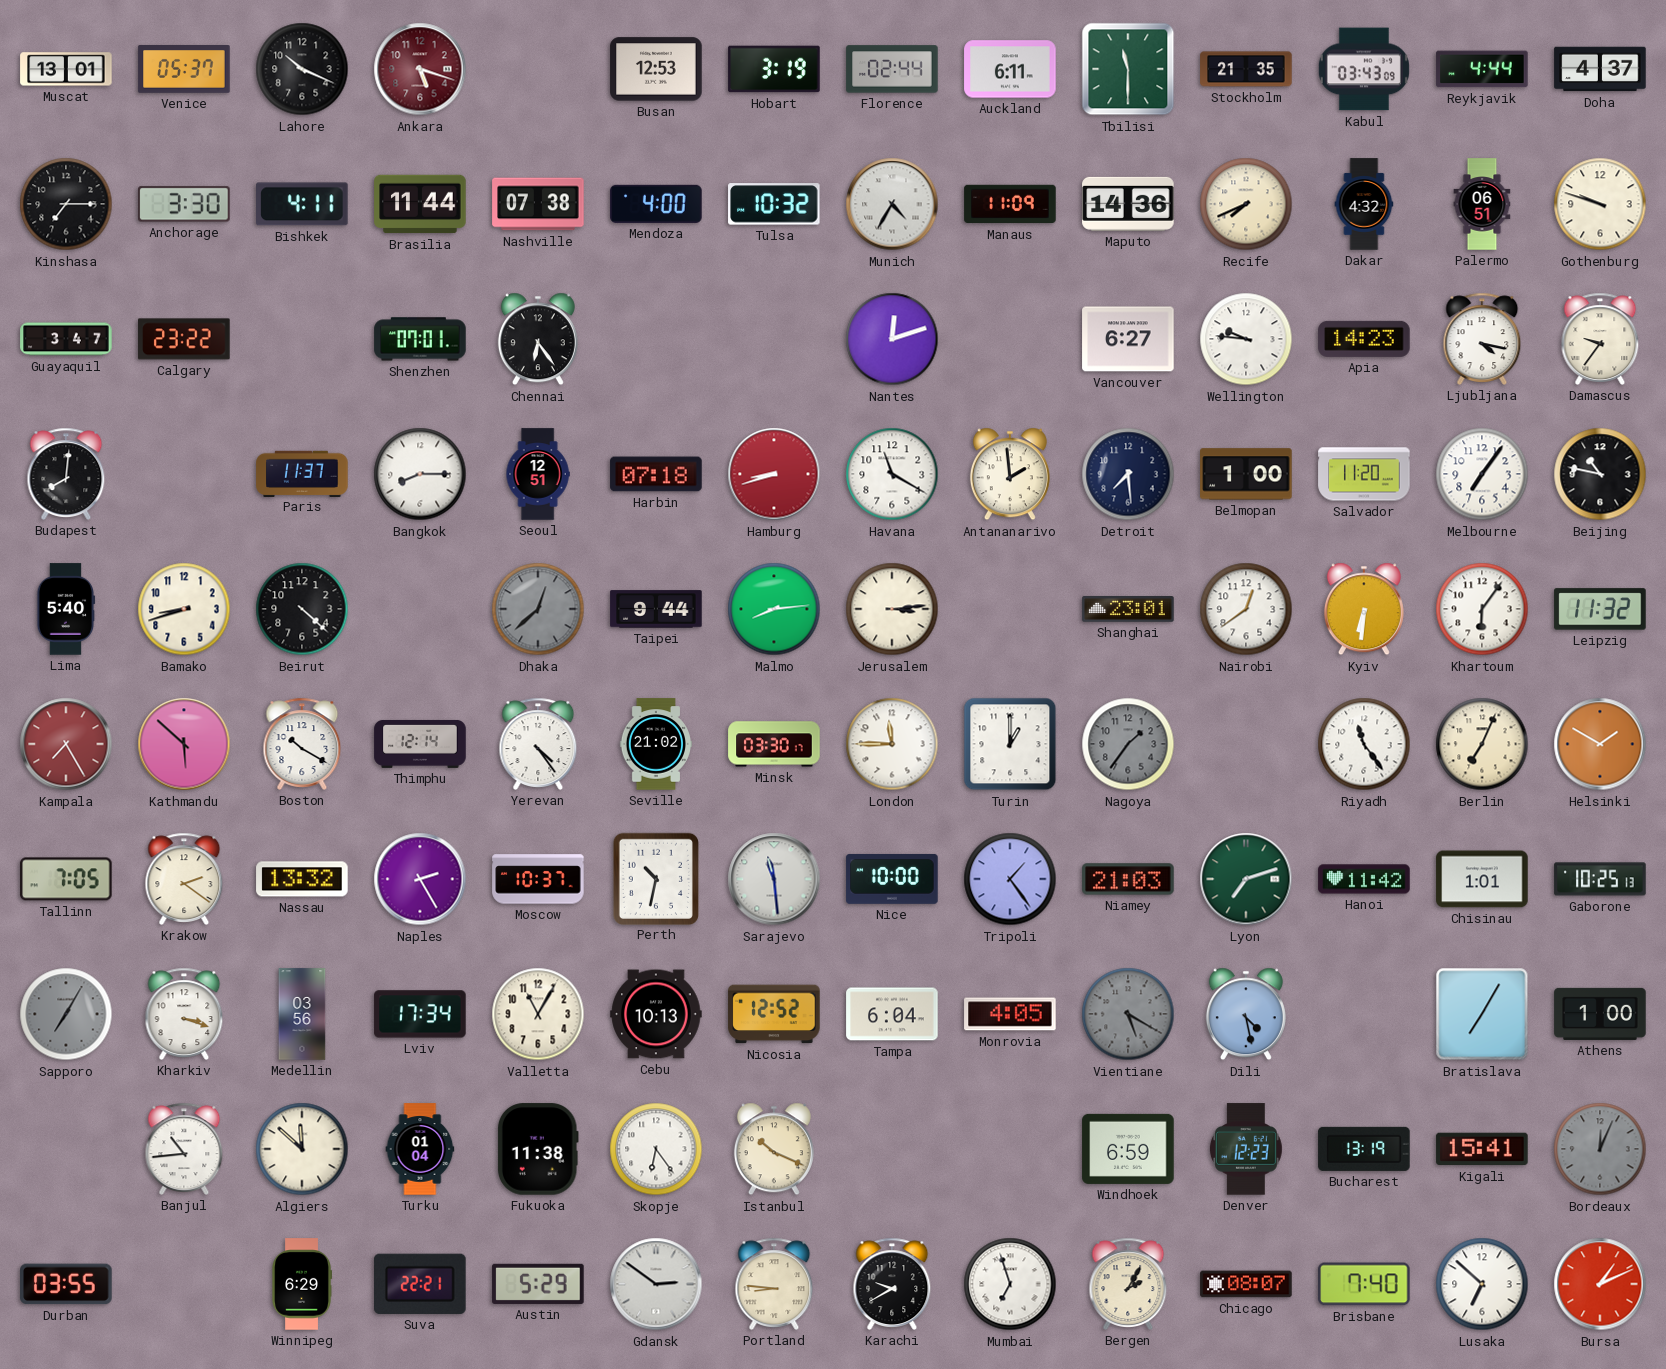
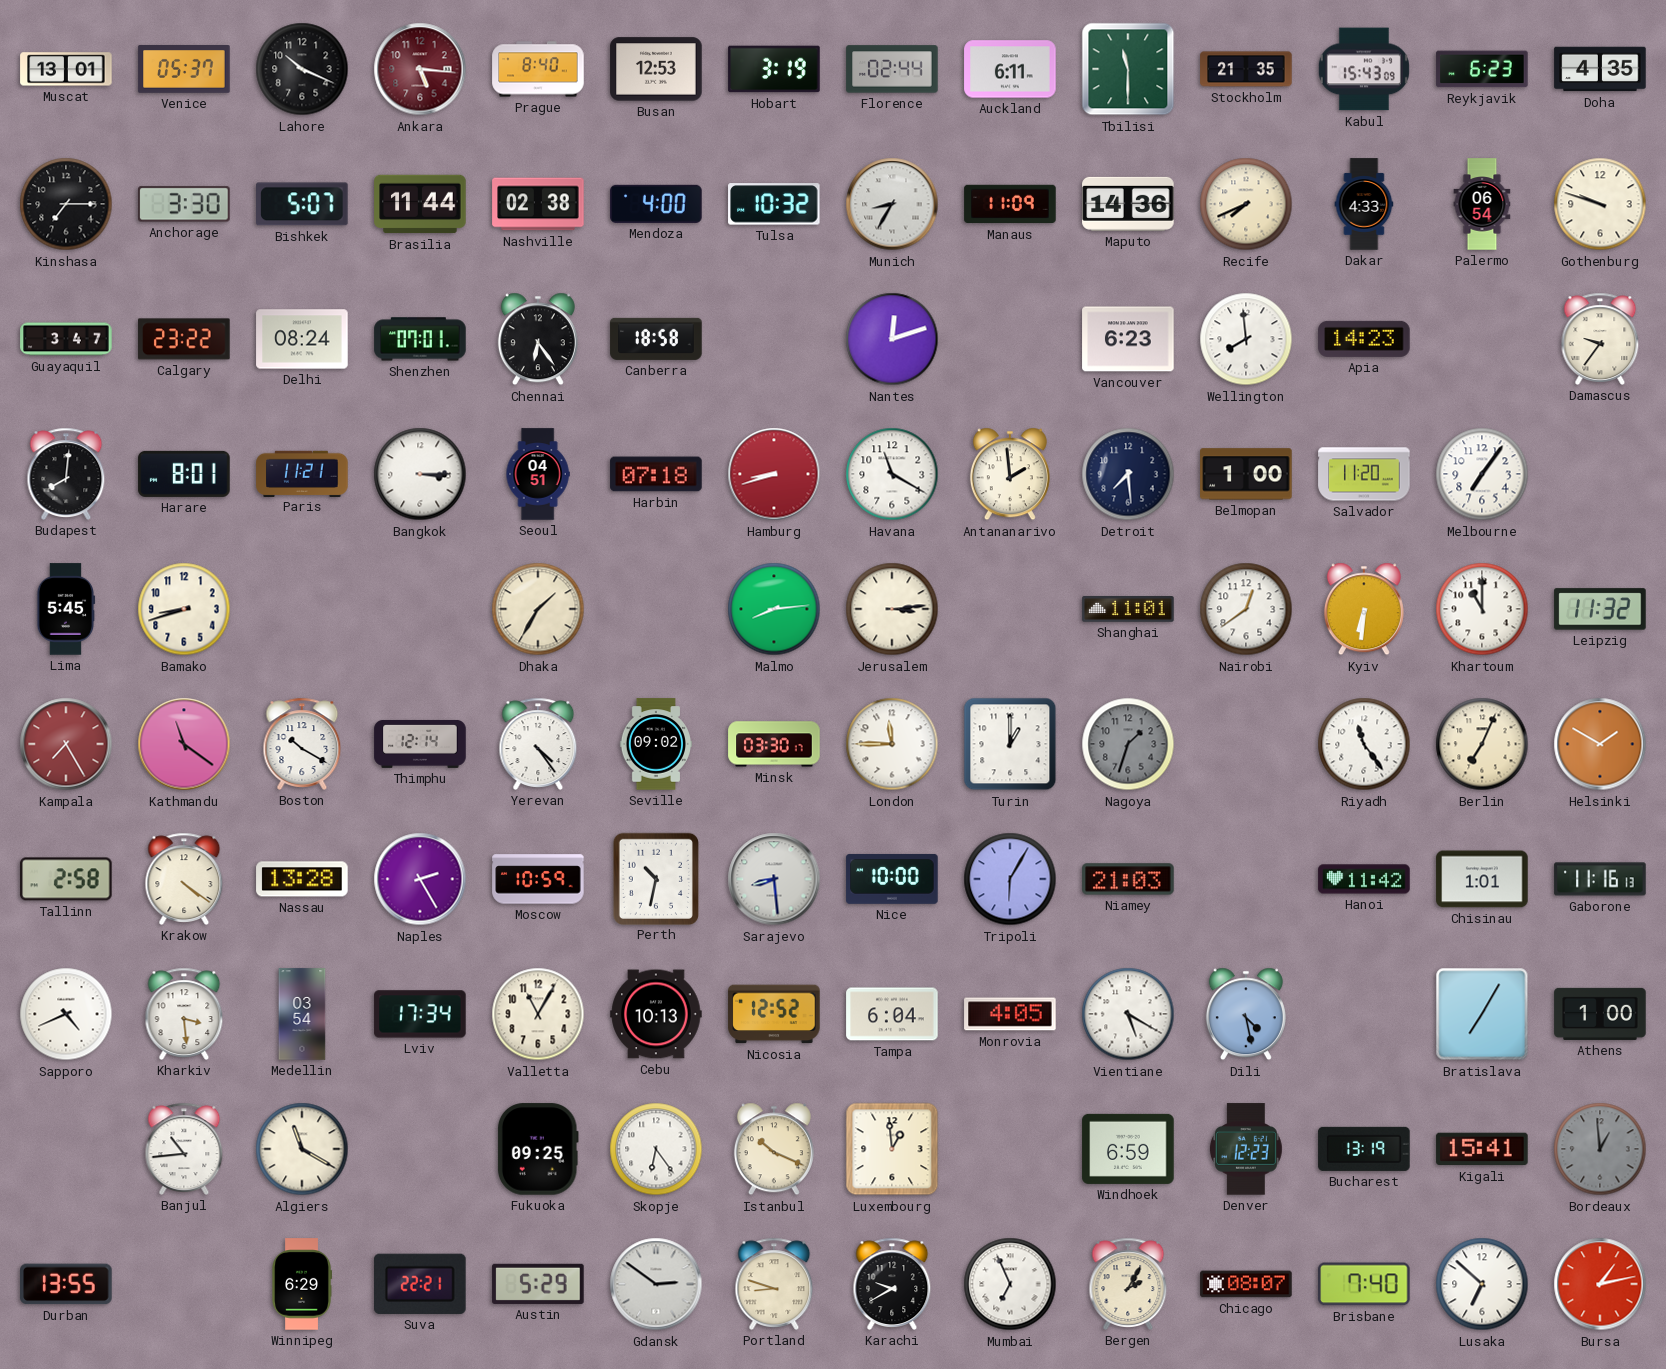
Ankara: 5:18 -> 5:16 (420, 69)
Prague: none -> 8:40 (538, 69)
Kabul: 03:43 -> 15:43 (1364, 69)
Reykjavik: 4:44 -> 6:23 (1482, 69)
Doha: 4:37 -> 4:35 (1600, 69)
Bishkek: 4:11 -> 5:07 (302, 204)
Nashville: 07:38 -> 02:38 (538, 204)
Munich: 4:35 -> 8:35 (892, 204)
Dakar: 4:32 -> 4:33 (1364, 204)
Palermo: 06:51 -> 06:54 (1482, 204)
Delhi: none -> 08:24 (302, 339)
Canberra: none -> 18:58 (656, 339)
Vancouver: 6:27 -> 6:23 (1128, 339)
Wellington: 9:46 -> 7:59 (1246, 339)
Ljubljana: 4:17 -> none (1482, 339)
Harare: none -> 8:01 (184, 474)
Paris: 11:37 -> 11:21 (302, 473)
Bangkok: 8:15 -> 3:15 (420, 474)
Seoul: 12:51 -> 04:51 (538, 474)
Beijing: 10:47 -> none (1600, 474)
Lima: 5:40 -> 5:45 (66, 609)
Beirut: 4:22 -> none (302, 609)
Dhaka: 12:38 -> 1:35 (538, 609)
Dhaka dial: grey -> cream (538, 609)
Taipei: 9:44 -> none (656, 609)
Shanghai: 23:01 -> 11:01 (1128, 609)
Khartoum: 6:06 -> 11:00 (1482, 609)
Kathmandu: 5:52 -> 11:21 (184, 744)
Seville: 21:02 -> 09:02 (655, 744)
Nagoya: 1:36 -> 1:33 (1128, 744)
Tallinn: 7:05 -> 2:58 (66, 879)
Krakow: 2:21 -> 4:21 (184, 879)
Nassau: 13:32 -> 13:28 (302, 879)
Moscow: 10:37 -> 10:59 (538, 879)
Sarajevo: 11:29 -> 8:29 (774, 879)
Tripoli: 1:24 -> 6:05 (1010, 879)
Lyon: 7:12 -> none (1246, 879)
Gaborone: 10:25 -> 11:16 (1600, 879)
Sapporo: 7:05 -> 4:41 (66, 1014)
Sapporo dial: grey -> white (66, 1014)
Kharkiv: 3:18 -> 3:29 (184, 1014)
Medellin: 03:56 -> 03:54 (302, 1014)
Vientiane dial: grey -> white (1128, 1014)
Algiers: 11:52 -> 11:20 (302, 1149)
Turku: 01:04 -> none (420, 1149)
Fukuoka: 11:38 -> 09:25 (538, 1149)
Luxembourg: none -> 12:59 (892, 1149)
Bordeaux: 12:04 -> 12:59 (1600, 1149)
Durban: 03:55 -> 13:55 (66, 1284)
Portland: 8:46 -> 8:48 (774, 1284)
Mumbai: 6:57 -> 6:56 (1010, 1284)
Bursa: 1:11 -> 1:13 (1600, 1284)
